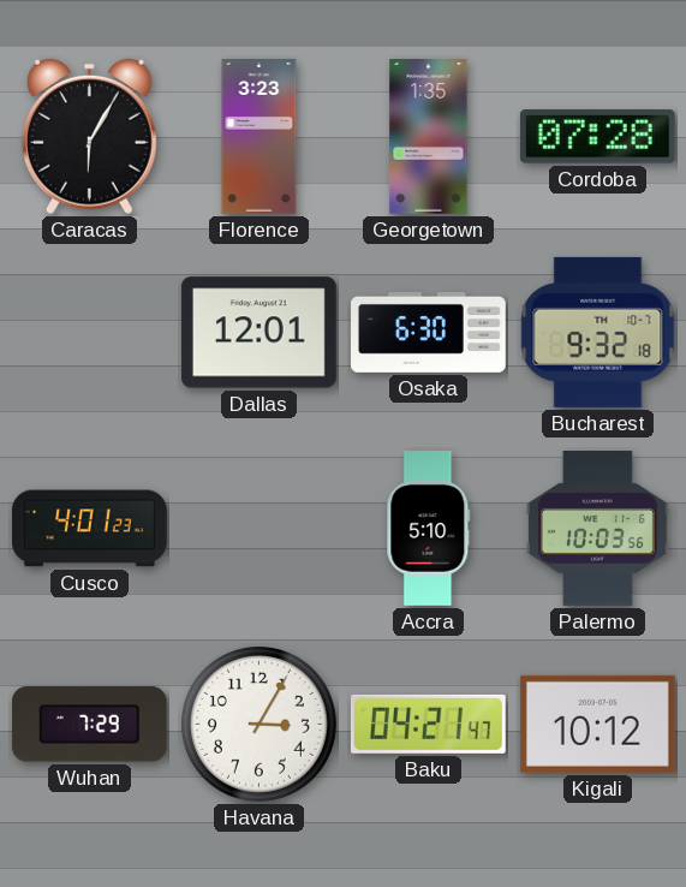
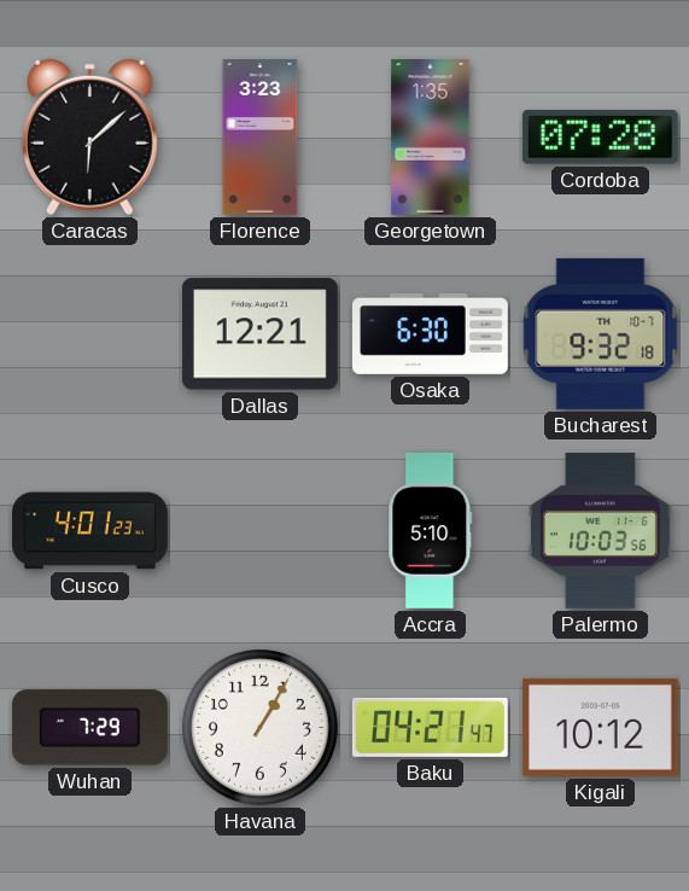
Caracas: 6:05 -> 6:08 (89, 138)
Dallas: 12:01 -> 12:21 (259, 334)
Havana: 3:05 -> 1:05 (259, 727)
